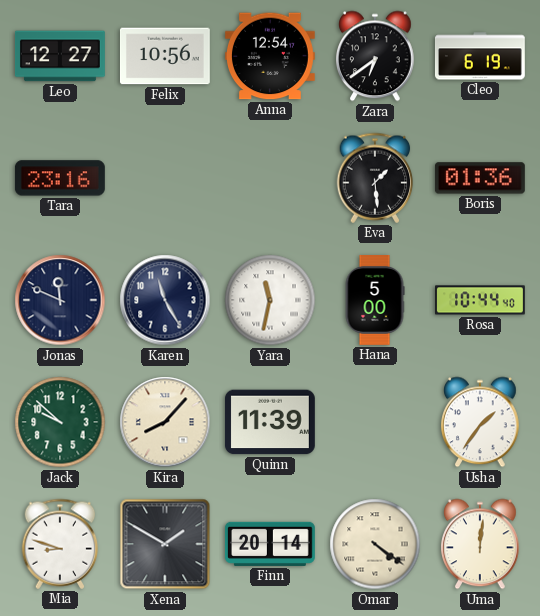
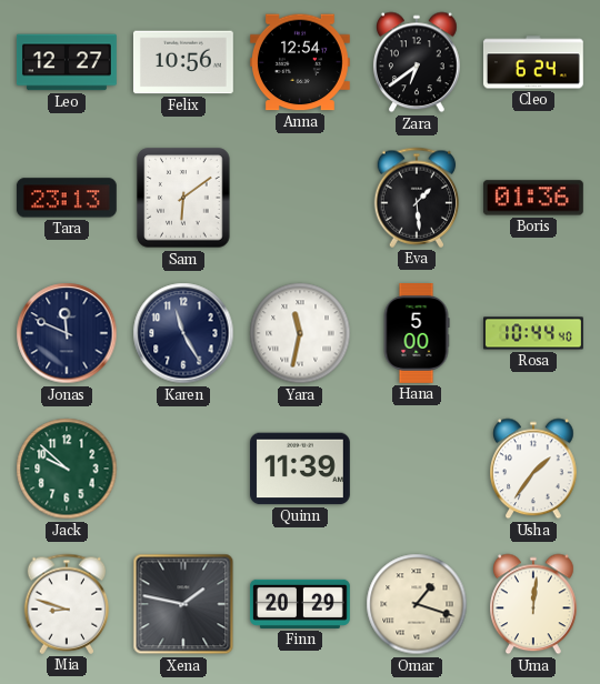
Cleo: 6:19 -> 6:24 (533, 62)
Tara: 23:16 -> 23:13 (67, 198)
Sam: none -> 6:09 (183, 198)
Kira: 8:07 -> none (165, 422)
Xena: 1:50 -> 1:47 (183, 604)
Finn: 20:14 -> 20:29 (300, 604)
Omar: 4:21 -> 1:18 (417, 604)
